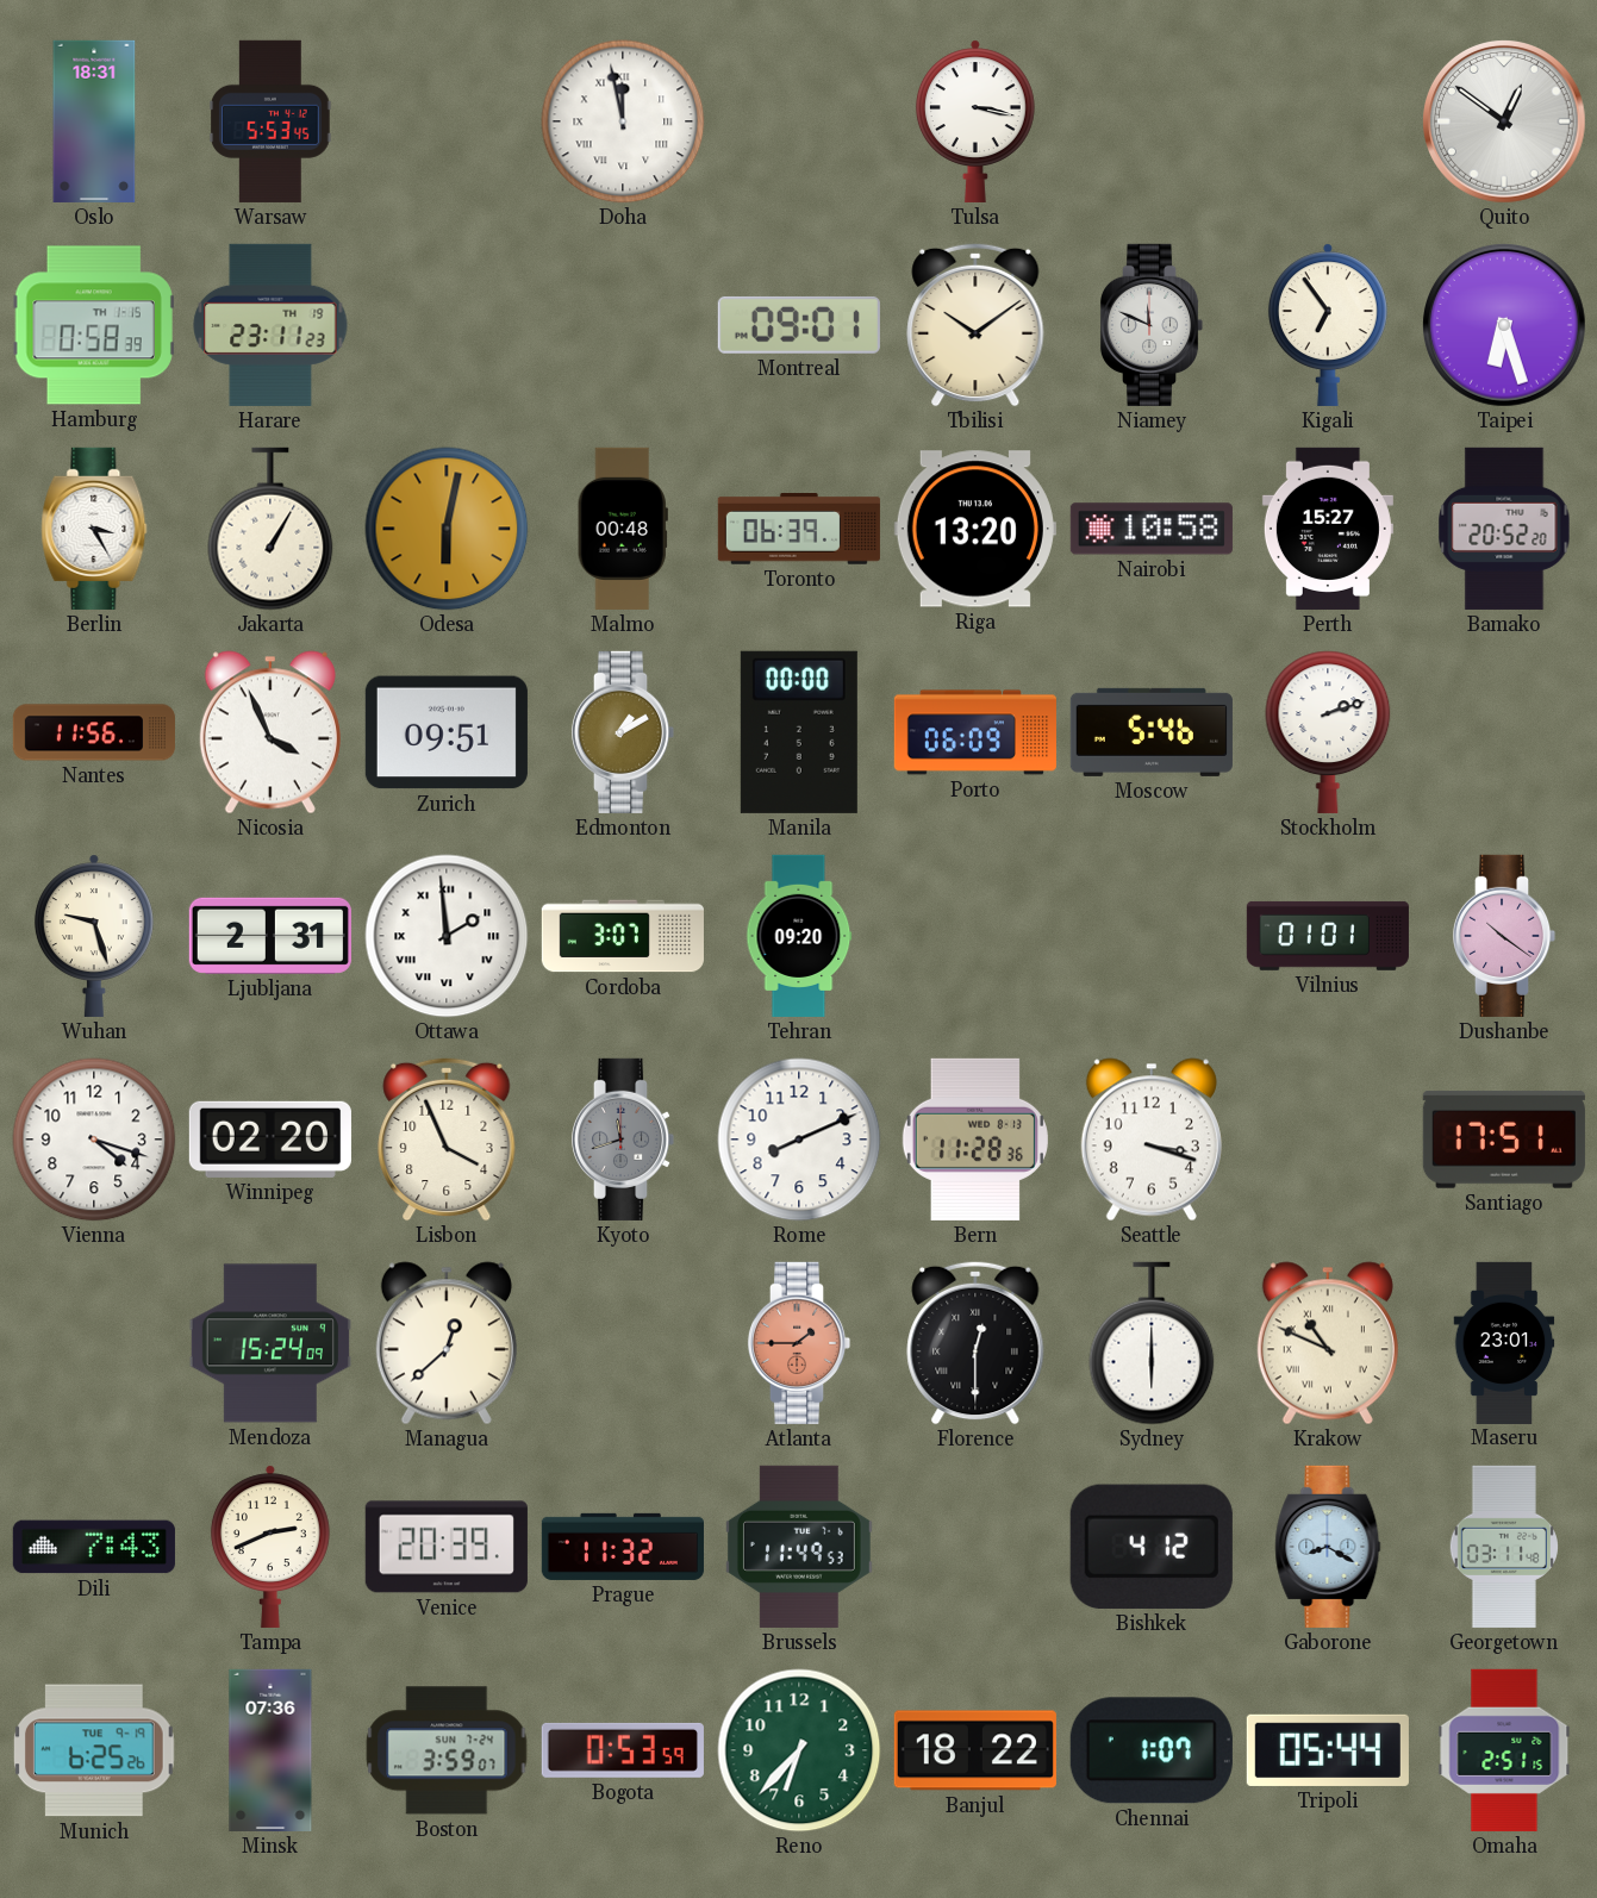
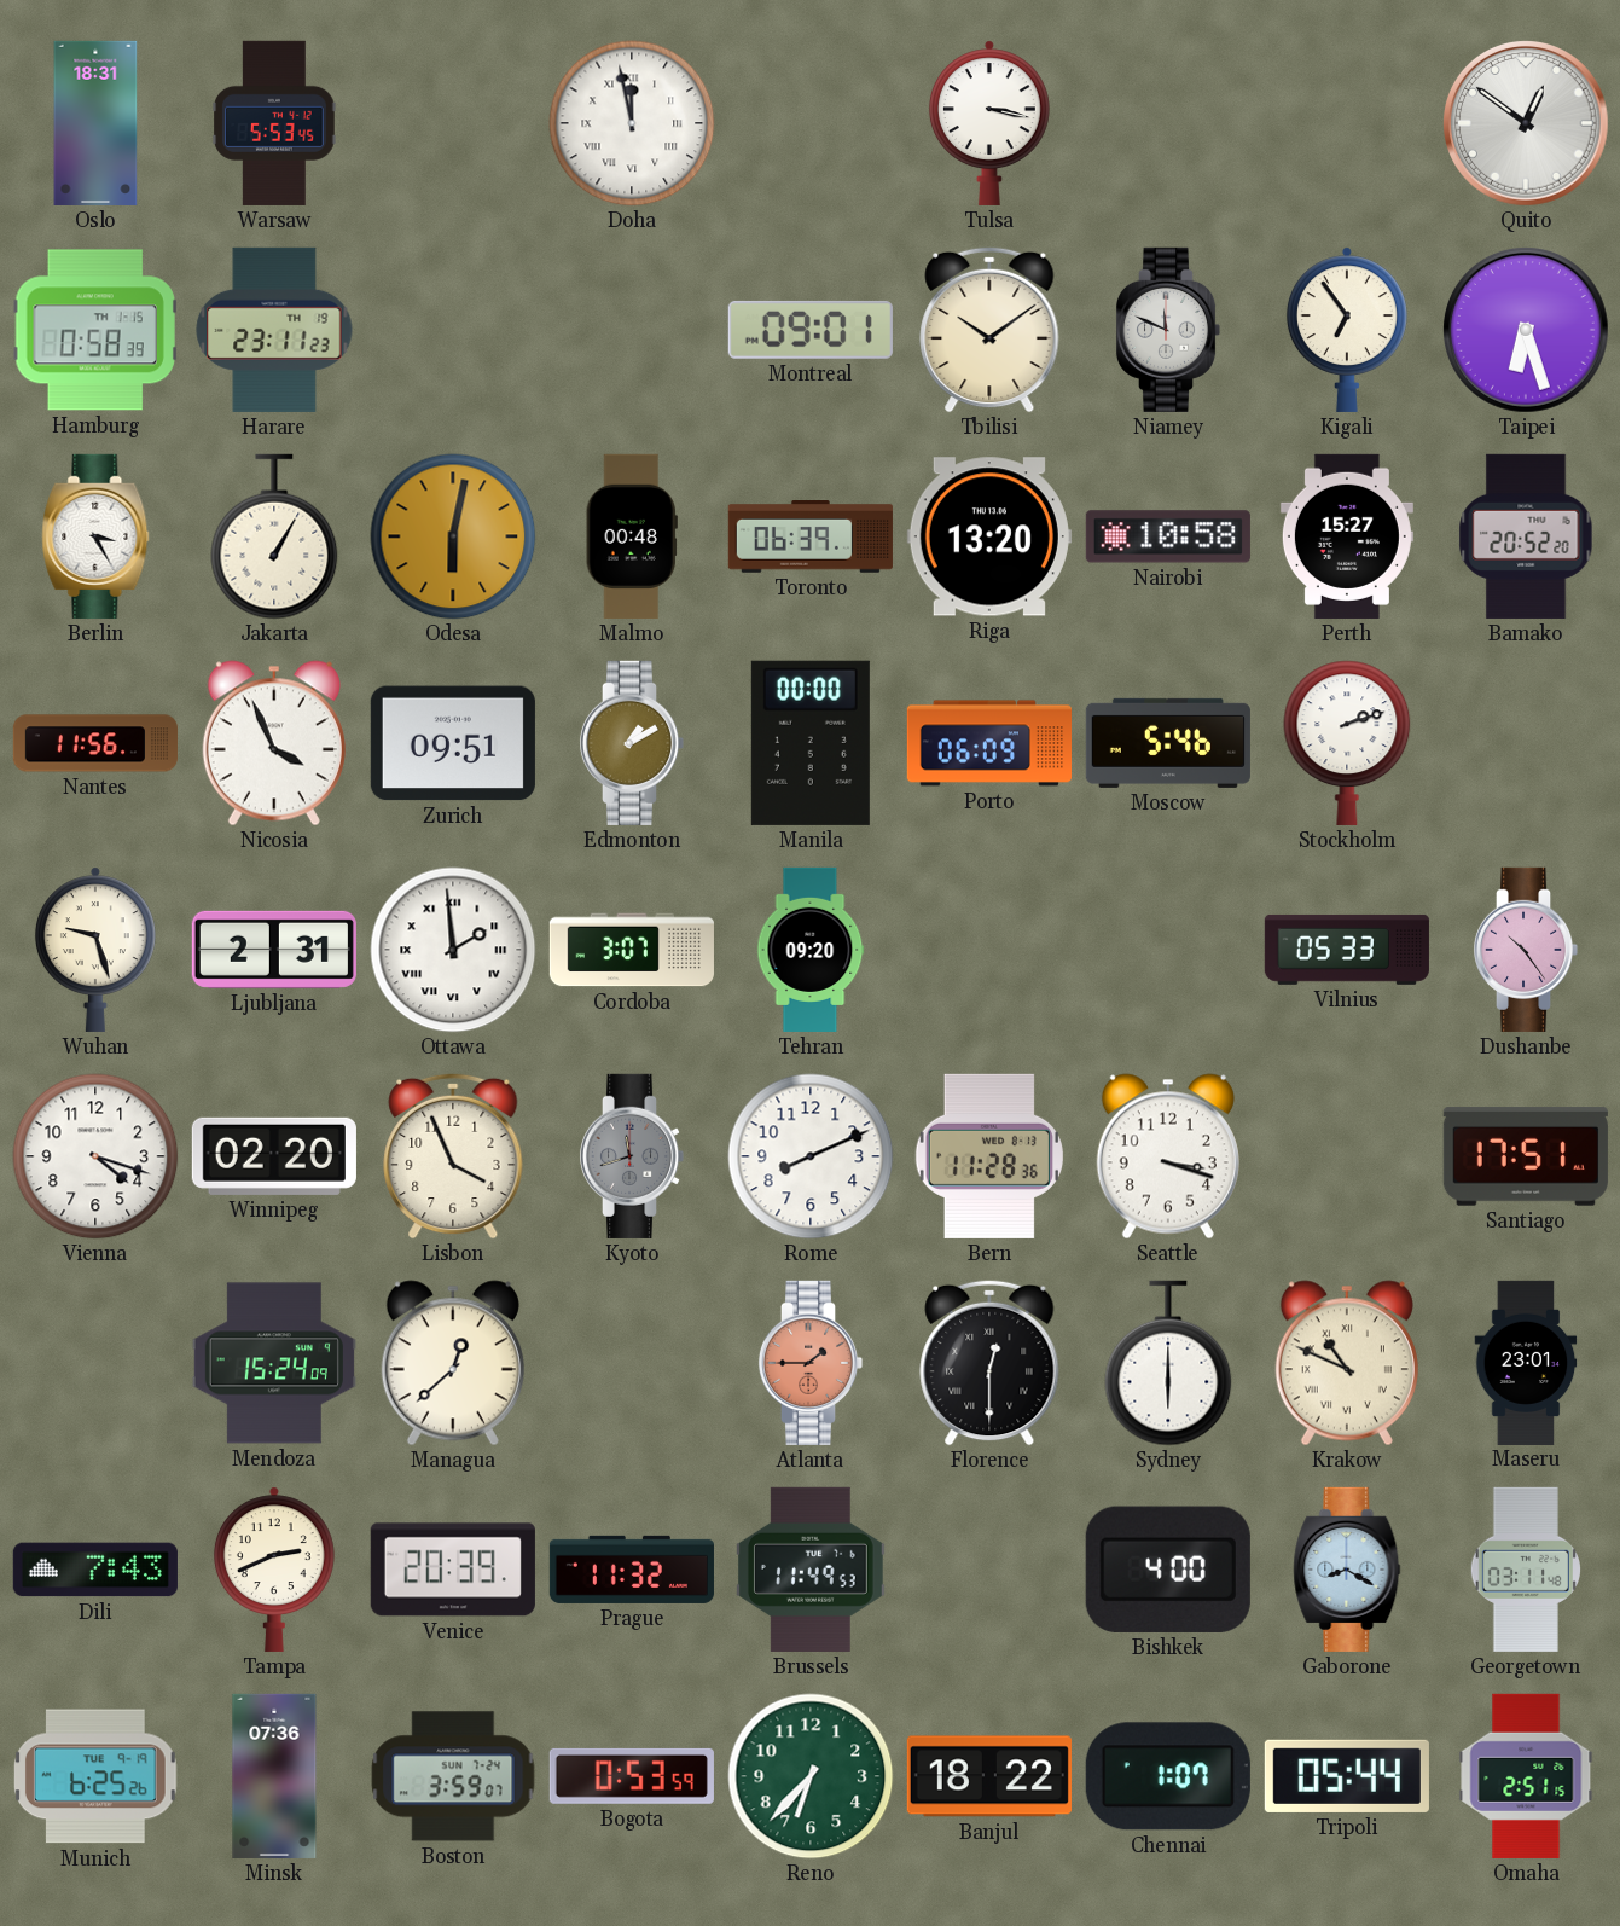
Vilnius: 01:01 -> 05:33 (1347, 950)
Dushanbe: 10:21 -> 10:24 (1526, 950)
Bishkek: 4:12 -> 4:00 (1168, 1570)
